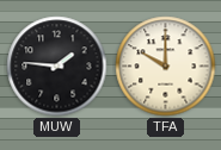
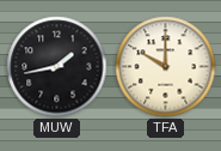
MUW: 1:46 -> 1:43 (57, 67)
